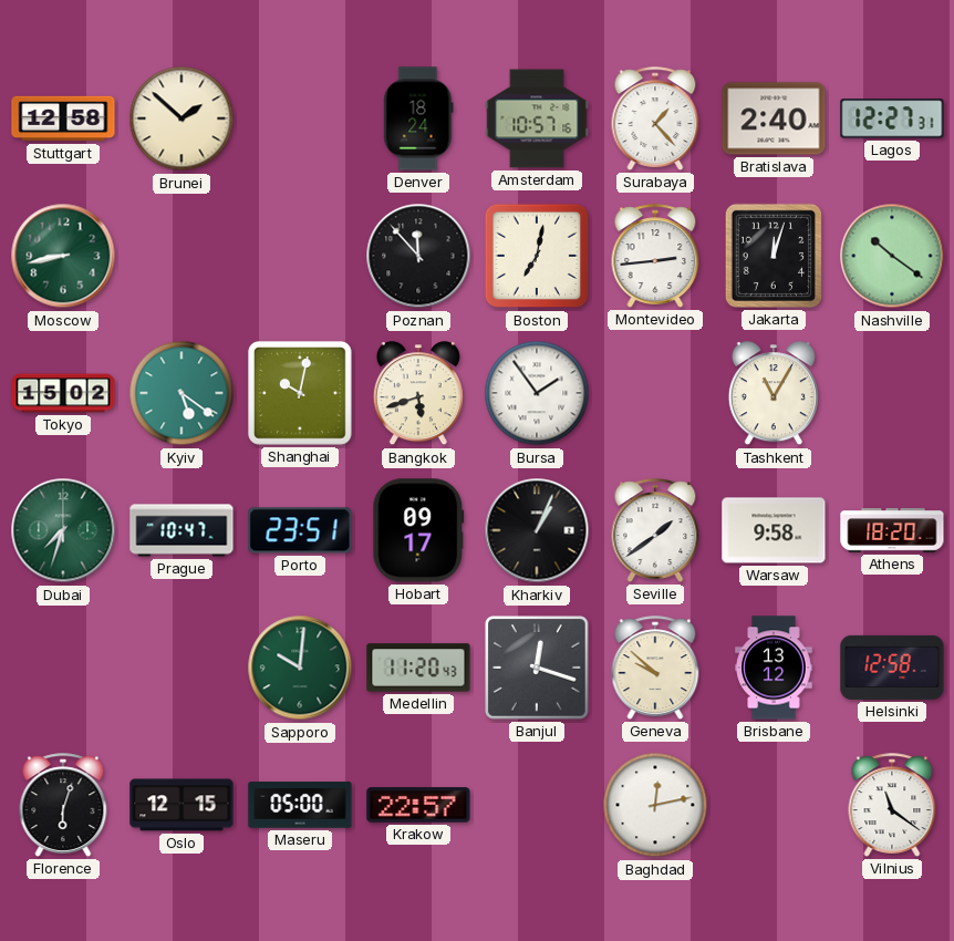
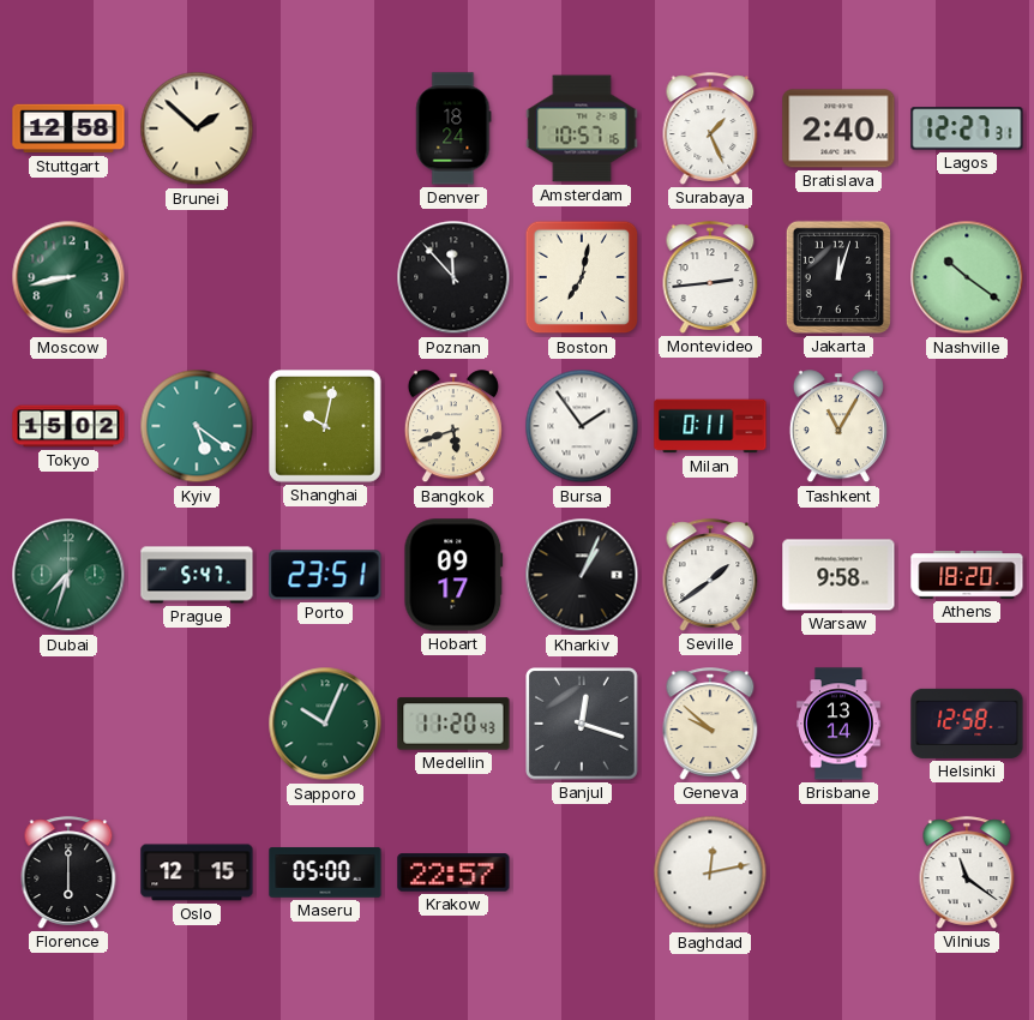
Surabaya: 1:23 -> 1:26 (710, 128)
Milan: none -> 0:11 (710, 426)
Prague: 10:47 -> 5:47 (197, 575)
Sapporo: 10:01 -> 10:04 (325, 724)
Brisbane: 13:12 -> 13:14 (838, 724)
Florence: 6:03 -> 6:00 (68, 872)
